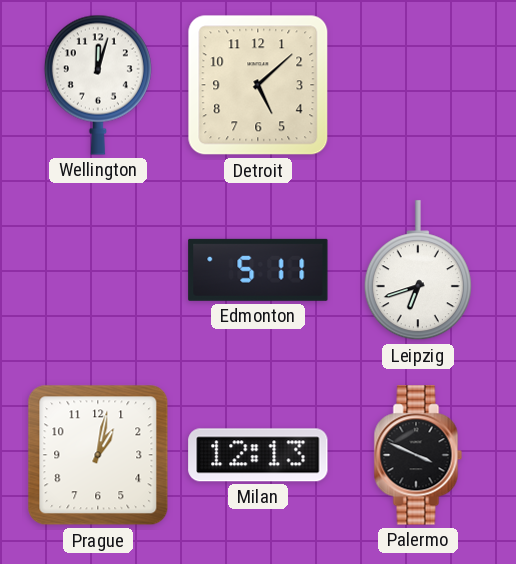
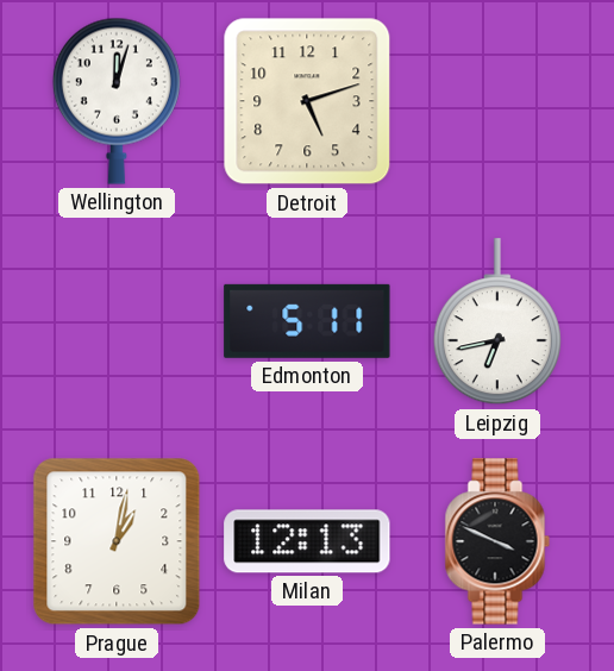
Detroit: 5:08 -> 5:12 (307, 101)
Leipzig: 6:42 -> 6:43 (497, 322)
